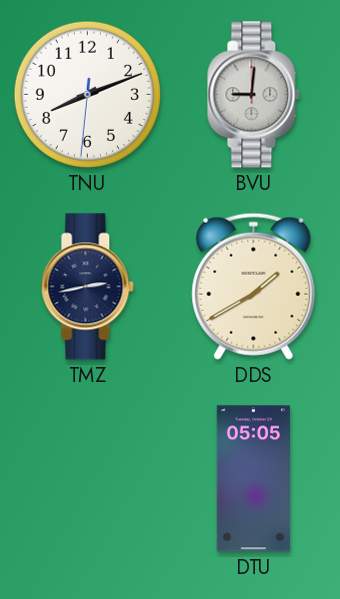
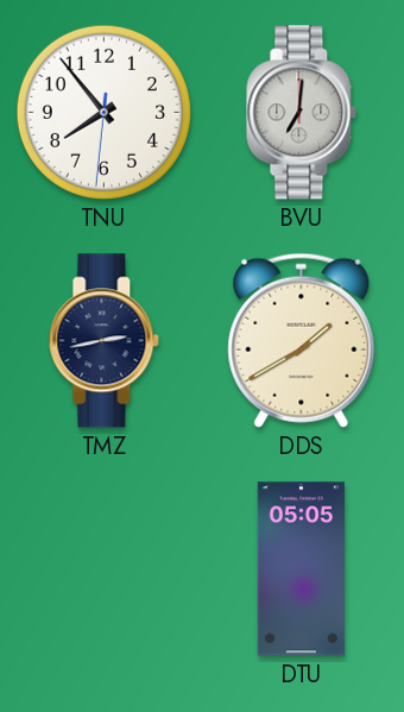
TNU: 8:11 -> 7:53 (103, 112)
BVU: 9:01 -> 7:01 (302, 113)
